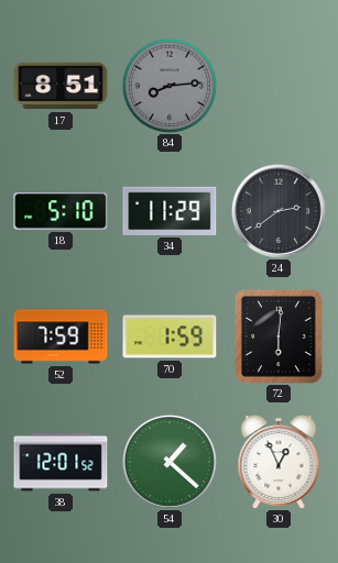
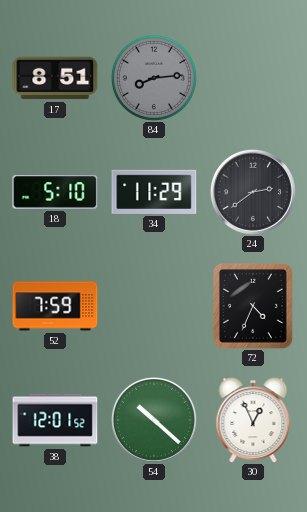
70: 1:59 -> none (170, 336)
72: 6:01 -> 4:34 (253, 306)
54: 1:22 -> 10:22 (154, 420)
